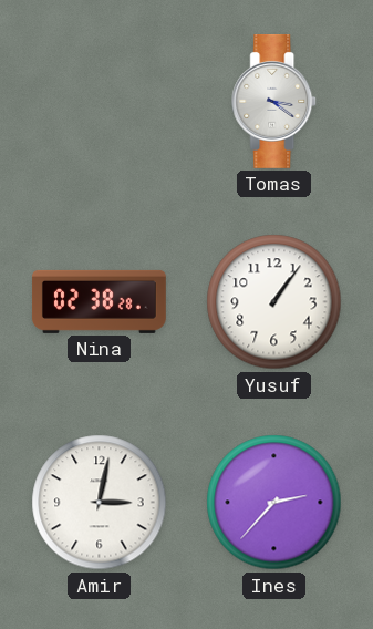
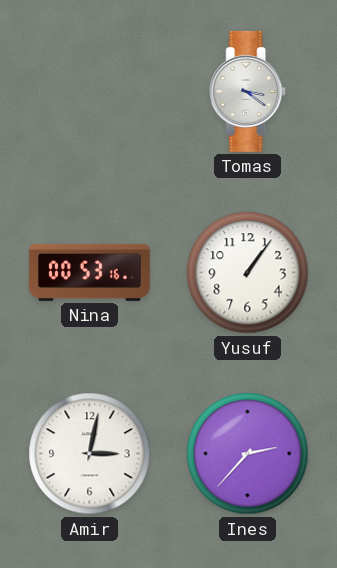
Nina: 02:38 -> 00:53 (89, 272)
